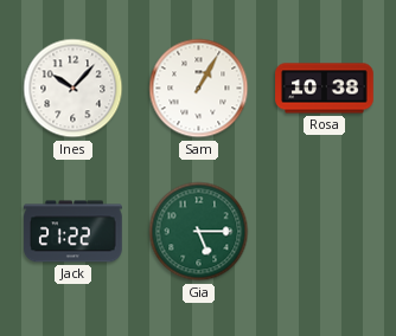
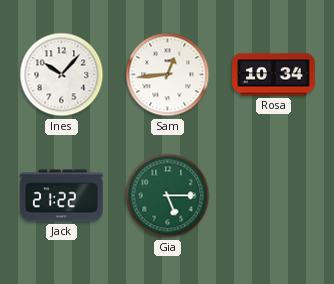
Sam: 1:05 -> 12:44 (168, 75)
Rosa: 10:38 -> 10:34 (274, 75)
